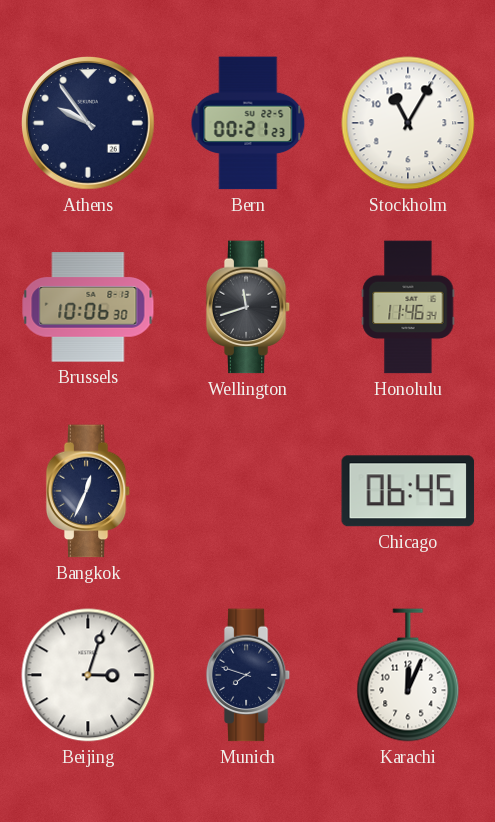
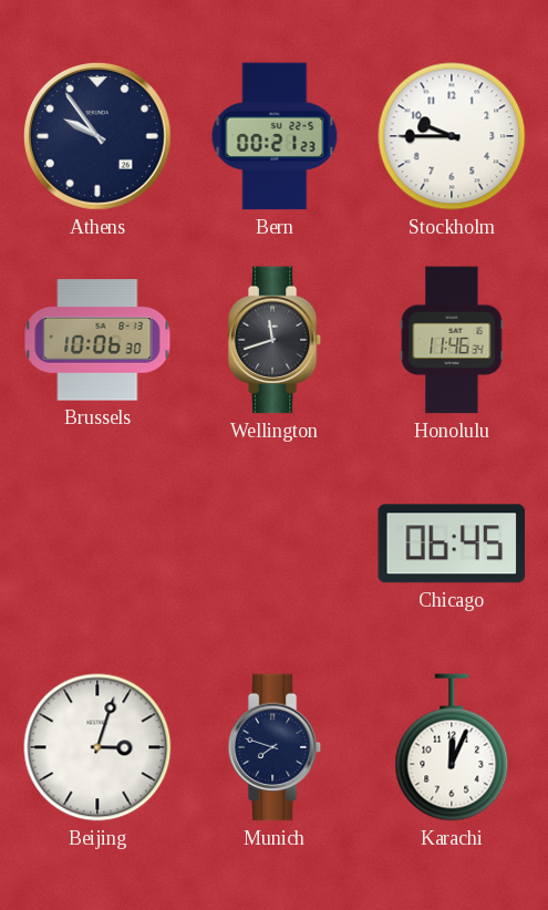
Stockholm: 11:05 -> 9:45 (452, 136)
Bangkok: 12:34 -> none (88, 491)
